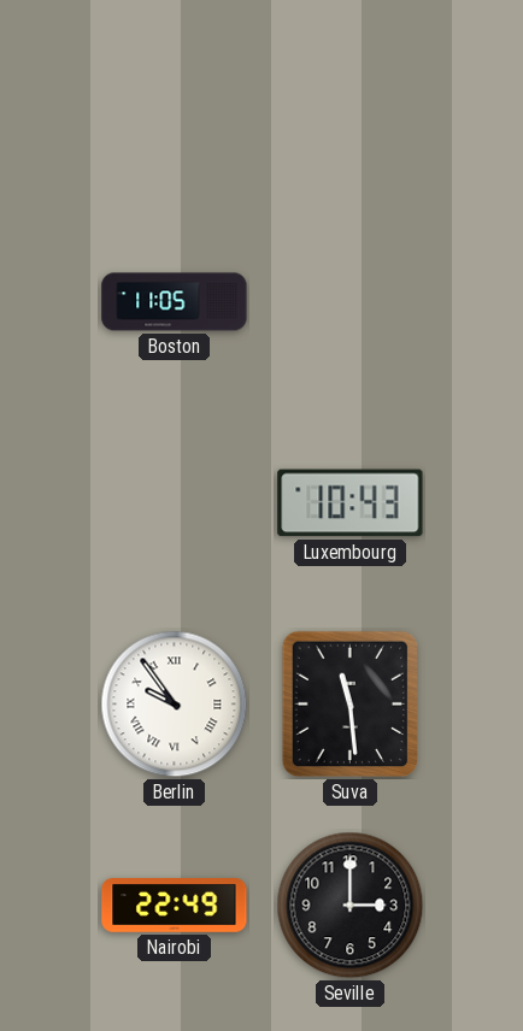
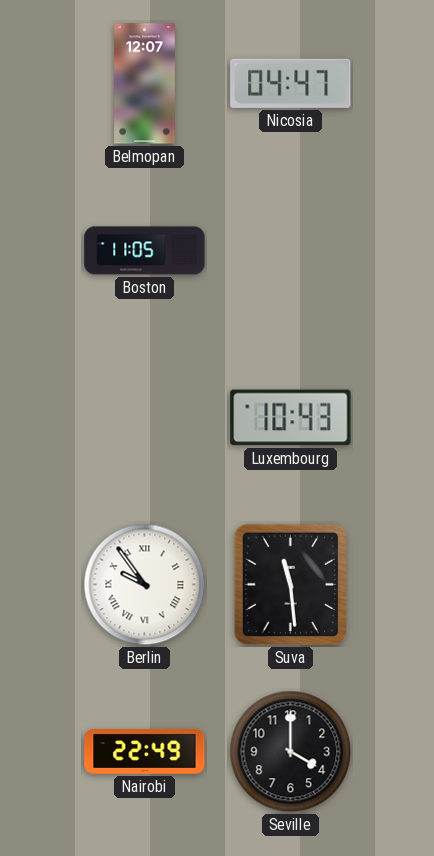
Belmopan: none -> 12:07 (145, 84)
Nicosia: none -> 04:47 (291, 83)
Seville: 3:00 -> 4:00 (291, 752)
